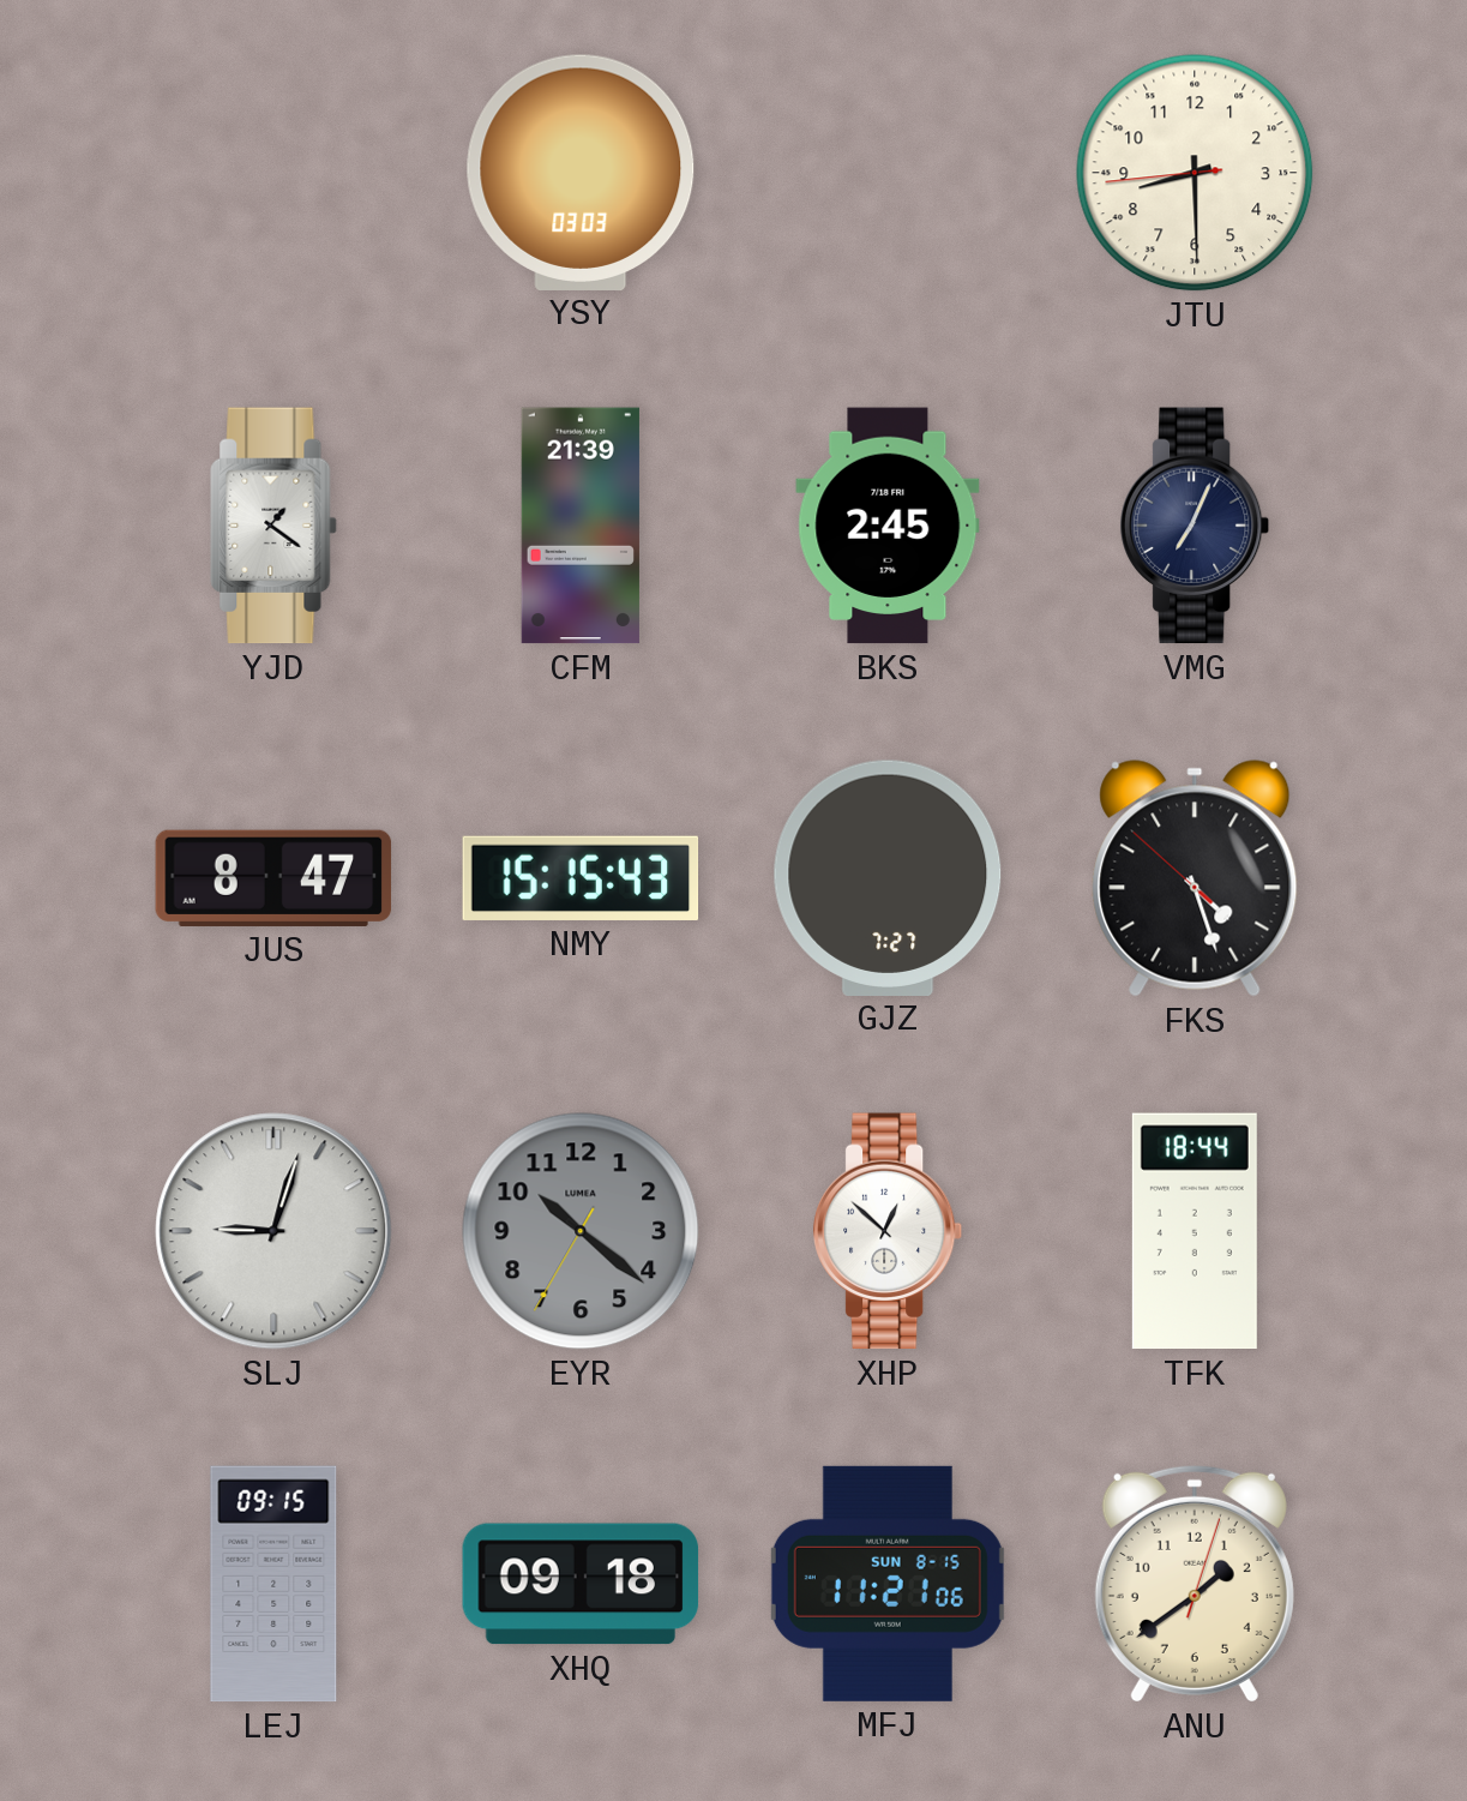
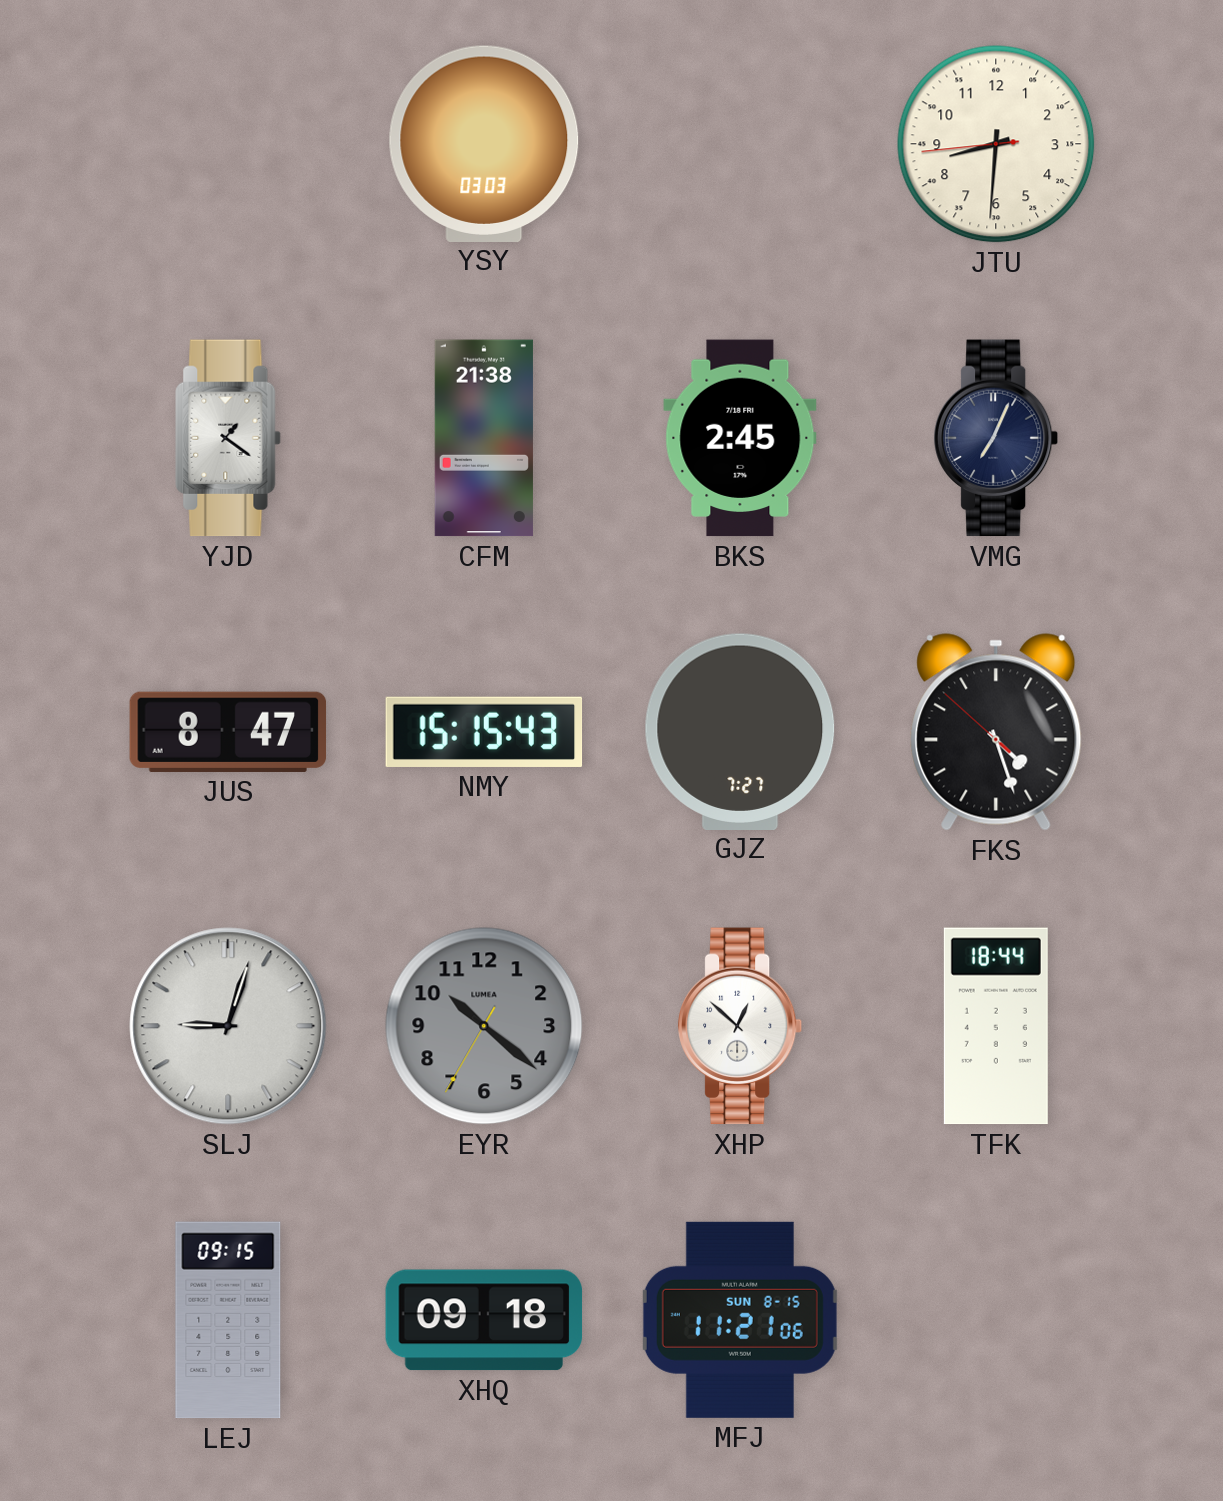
JTU: 8:29 -> 8:30 (996, 144)
CFM: 21:39 -> 21:38 (484, 438)
ANU: 1:39 -> none (1195, 1584)
